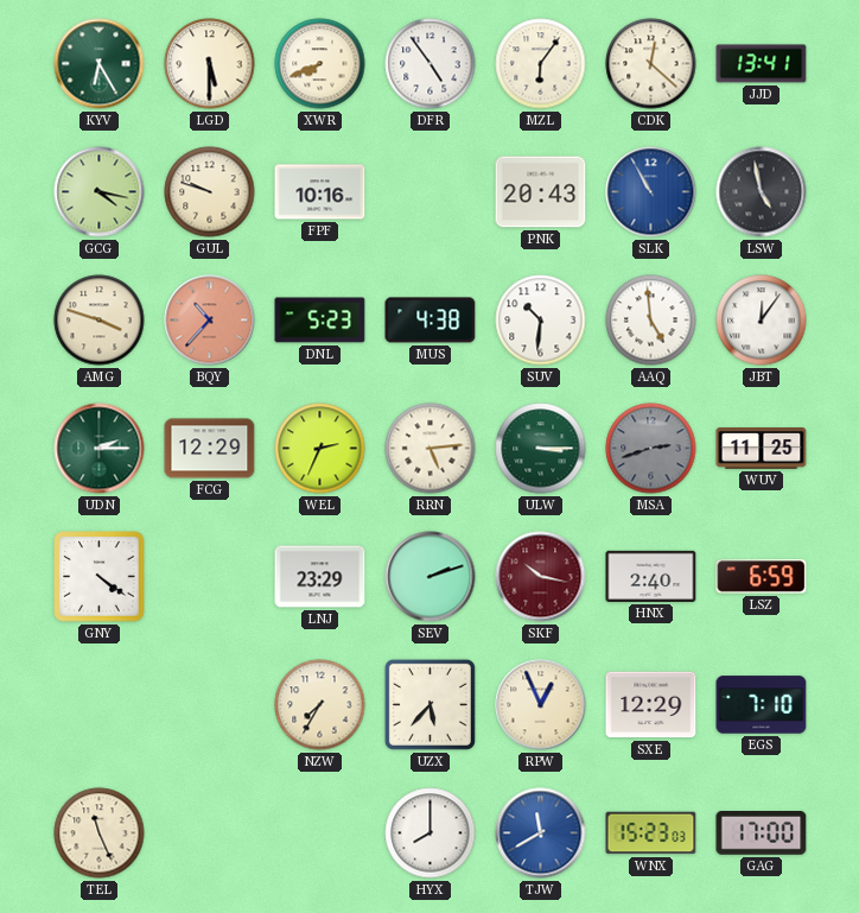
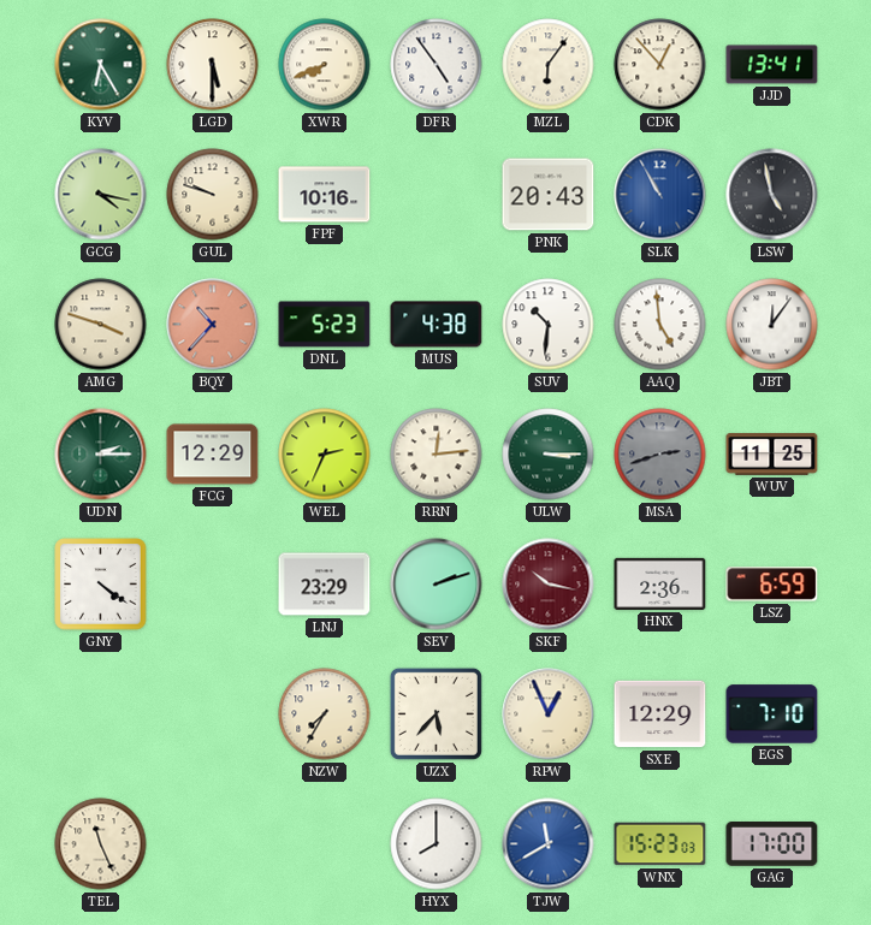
CDK: 12:22 -> 12:53 (660, 65)
RRN: 5:14 -> 12:14 (437, 455)
HNX: 2:40 -> 2:36 (660, 583)
